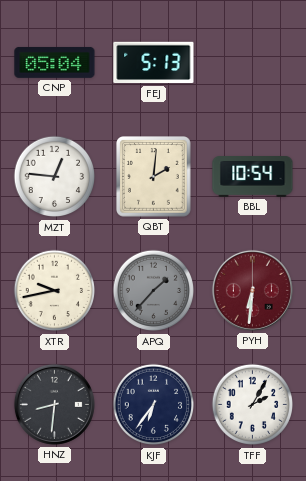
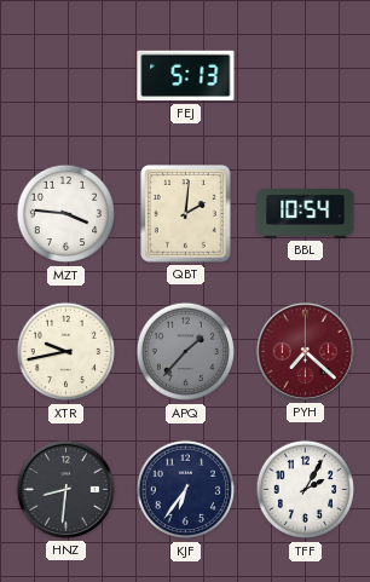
CNP: 05:04 -> none (55, 63)
MZT: 12:46 -> 3:46 (67, 214)
PYH: 6:31 -> 7:22 (305, 351)
